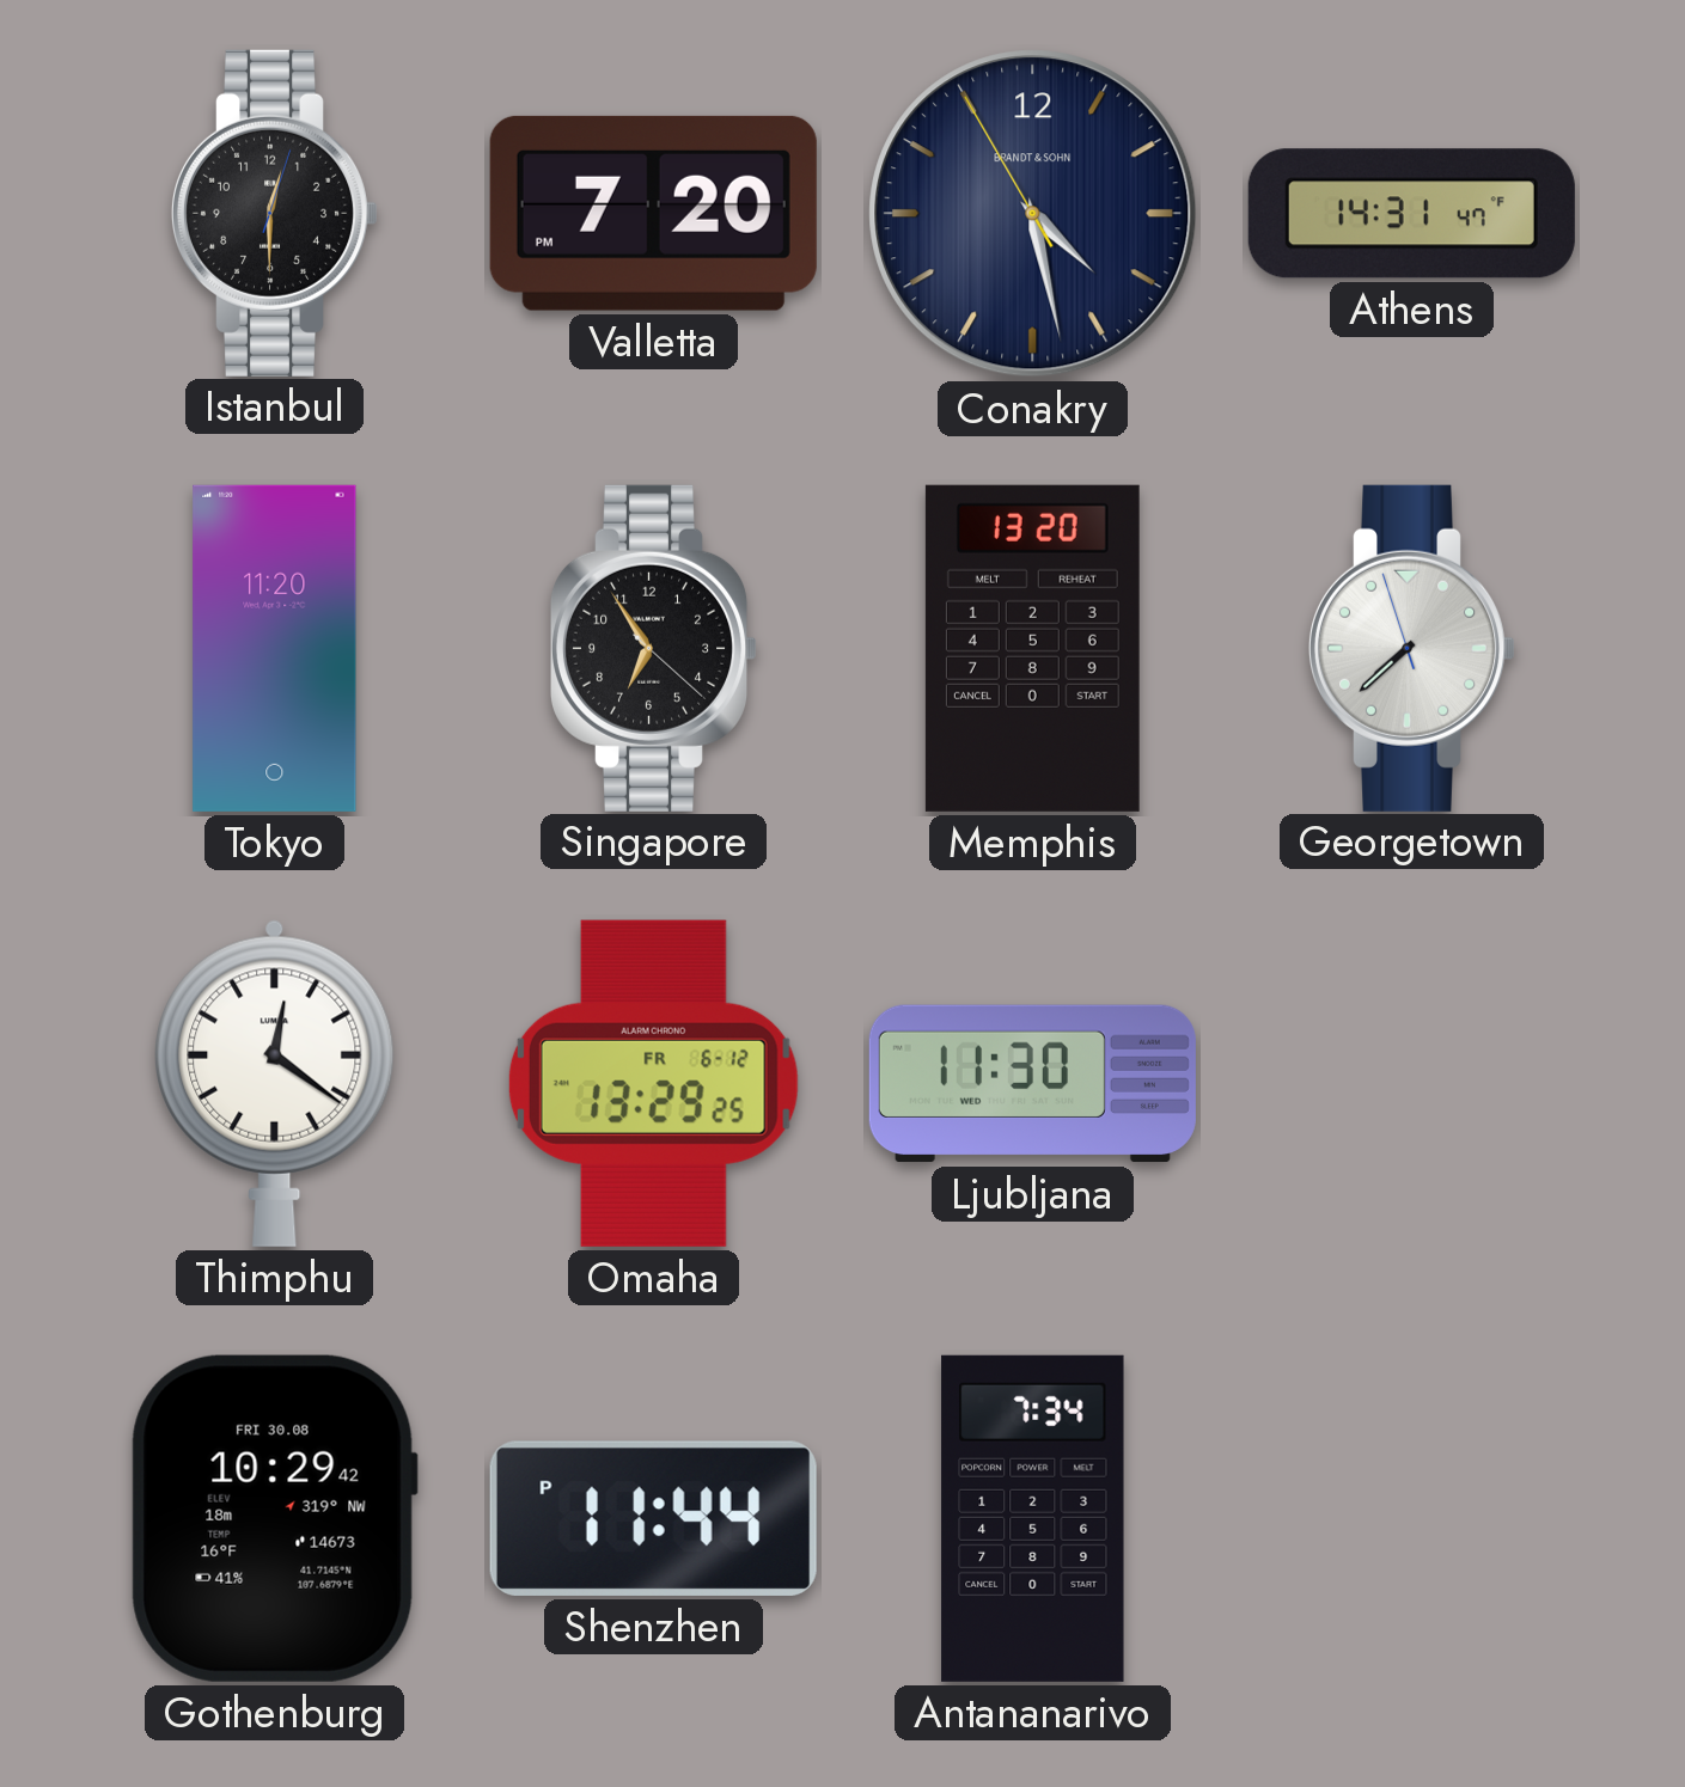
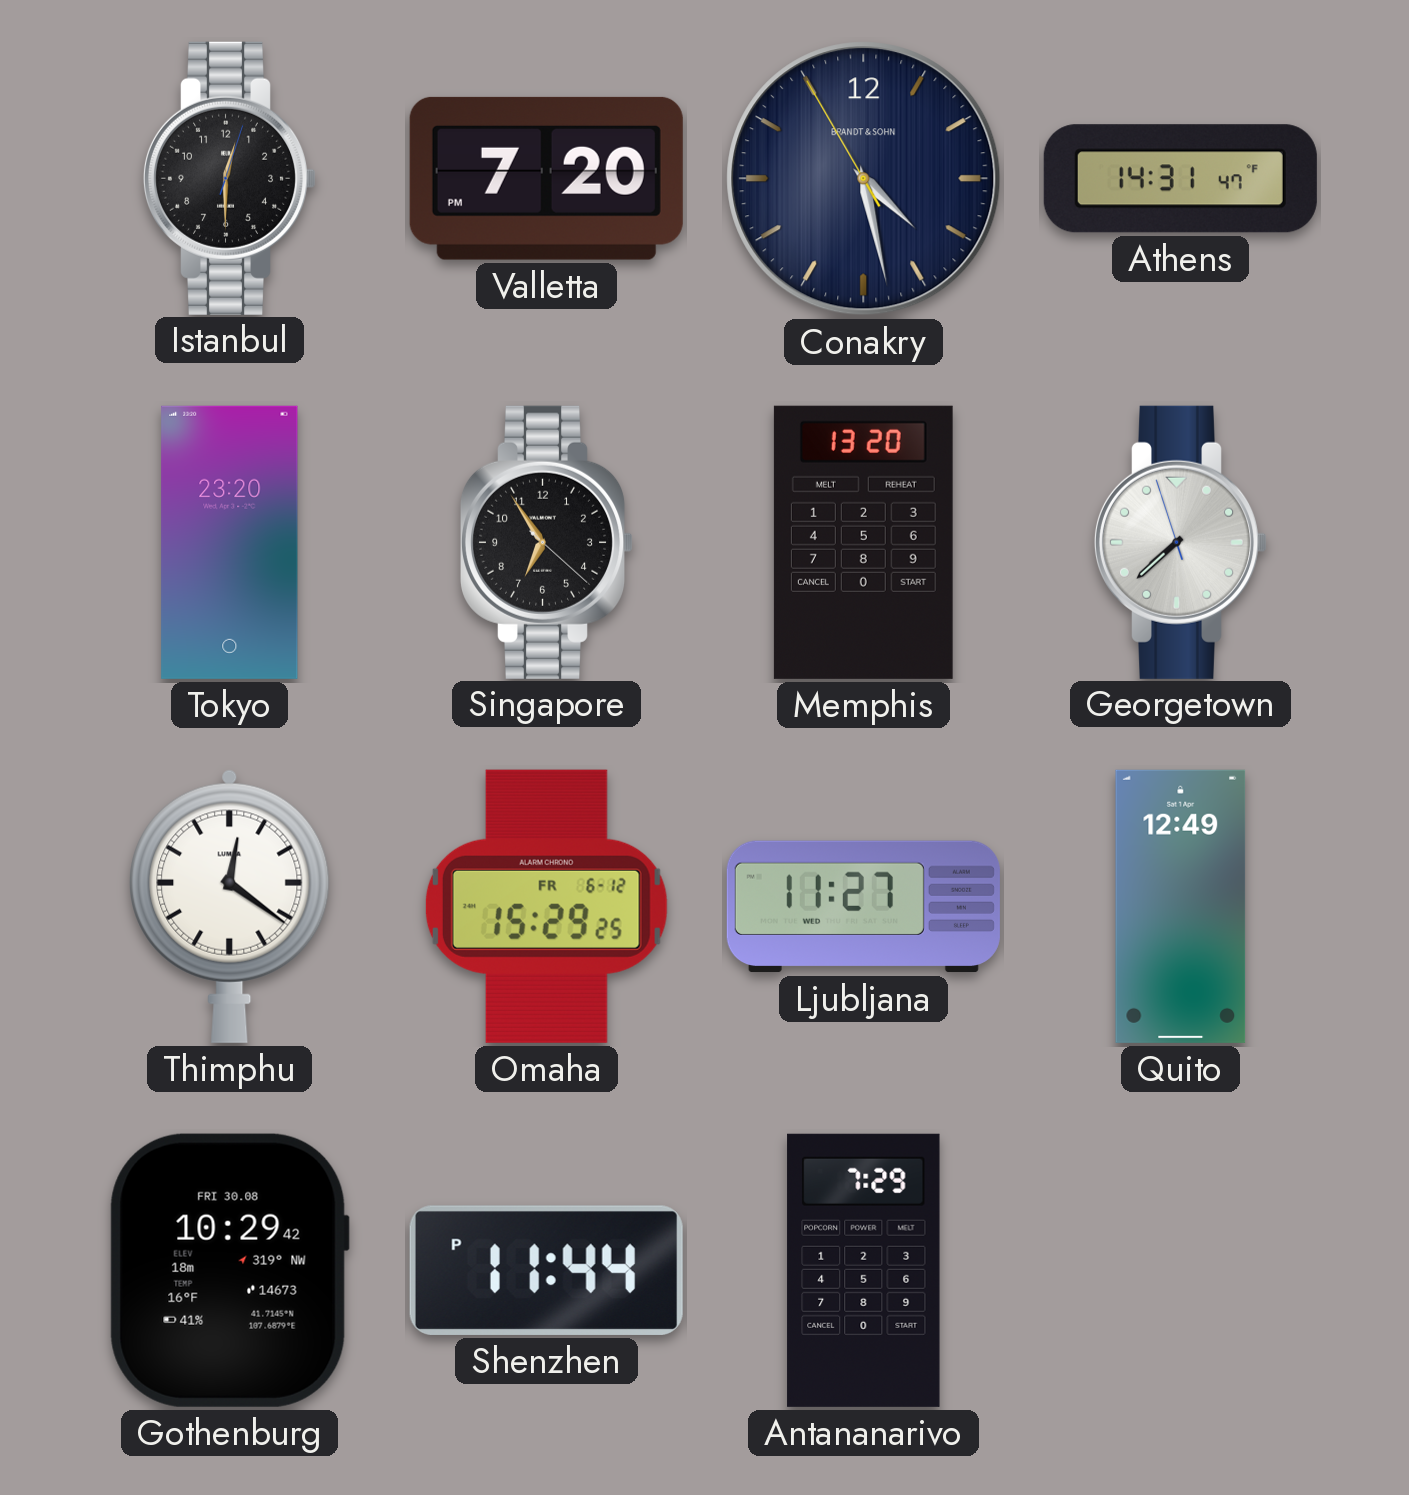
Tokyo: 11:20 -> 23:20 (230, 542)
Omaha: 13:29 -> 15:29 (546, 906)
Ljubljana: 11:30 -> 11:27 (863, 907)
Quito: none -> 12:49 (1181, 906)
Antananarivo: 7:34 -> 7:29 (864, 1270)
